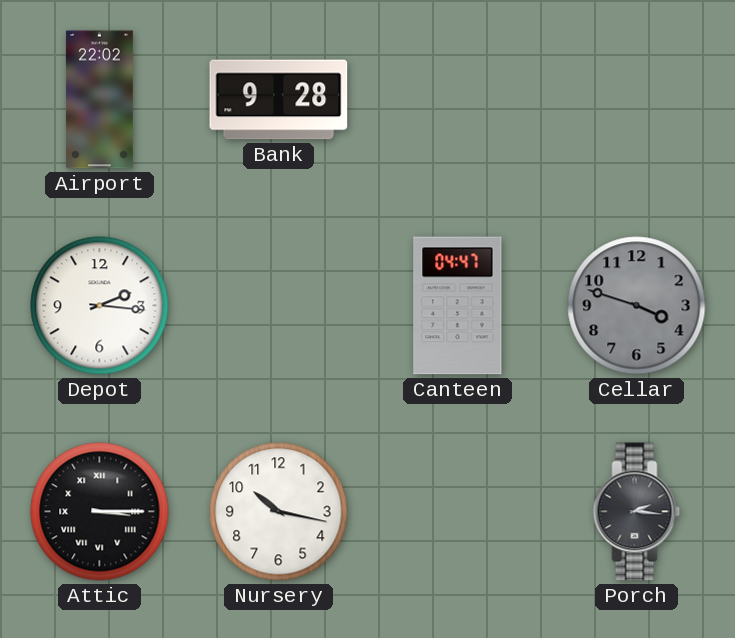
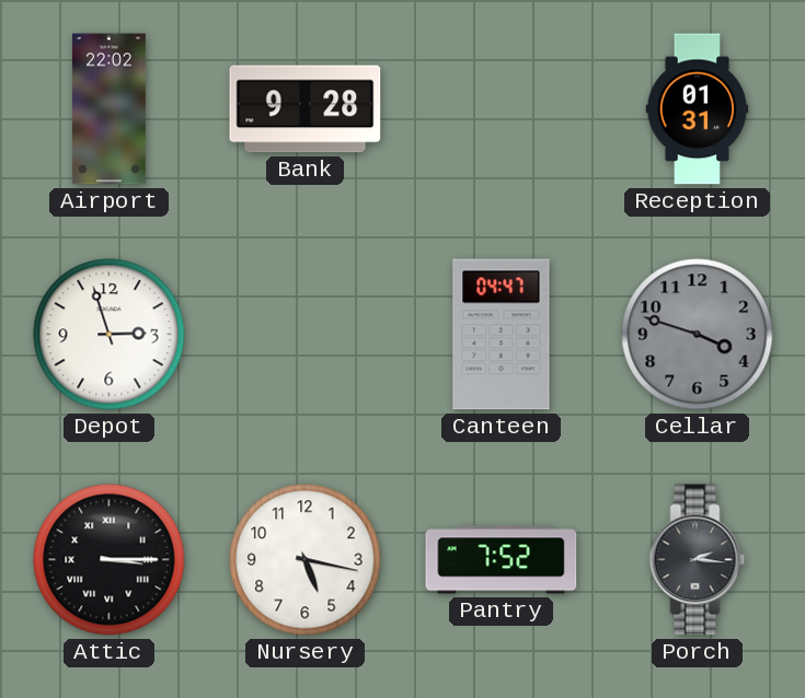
Reception: none -> 01:31 (698, 109)
Depot: 2:16 -> 2:57 (110, 335)
Nursery: 10:17 -> 5:17 (306, 560)
Pantry: none -> 7:52 (502, 560)
